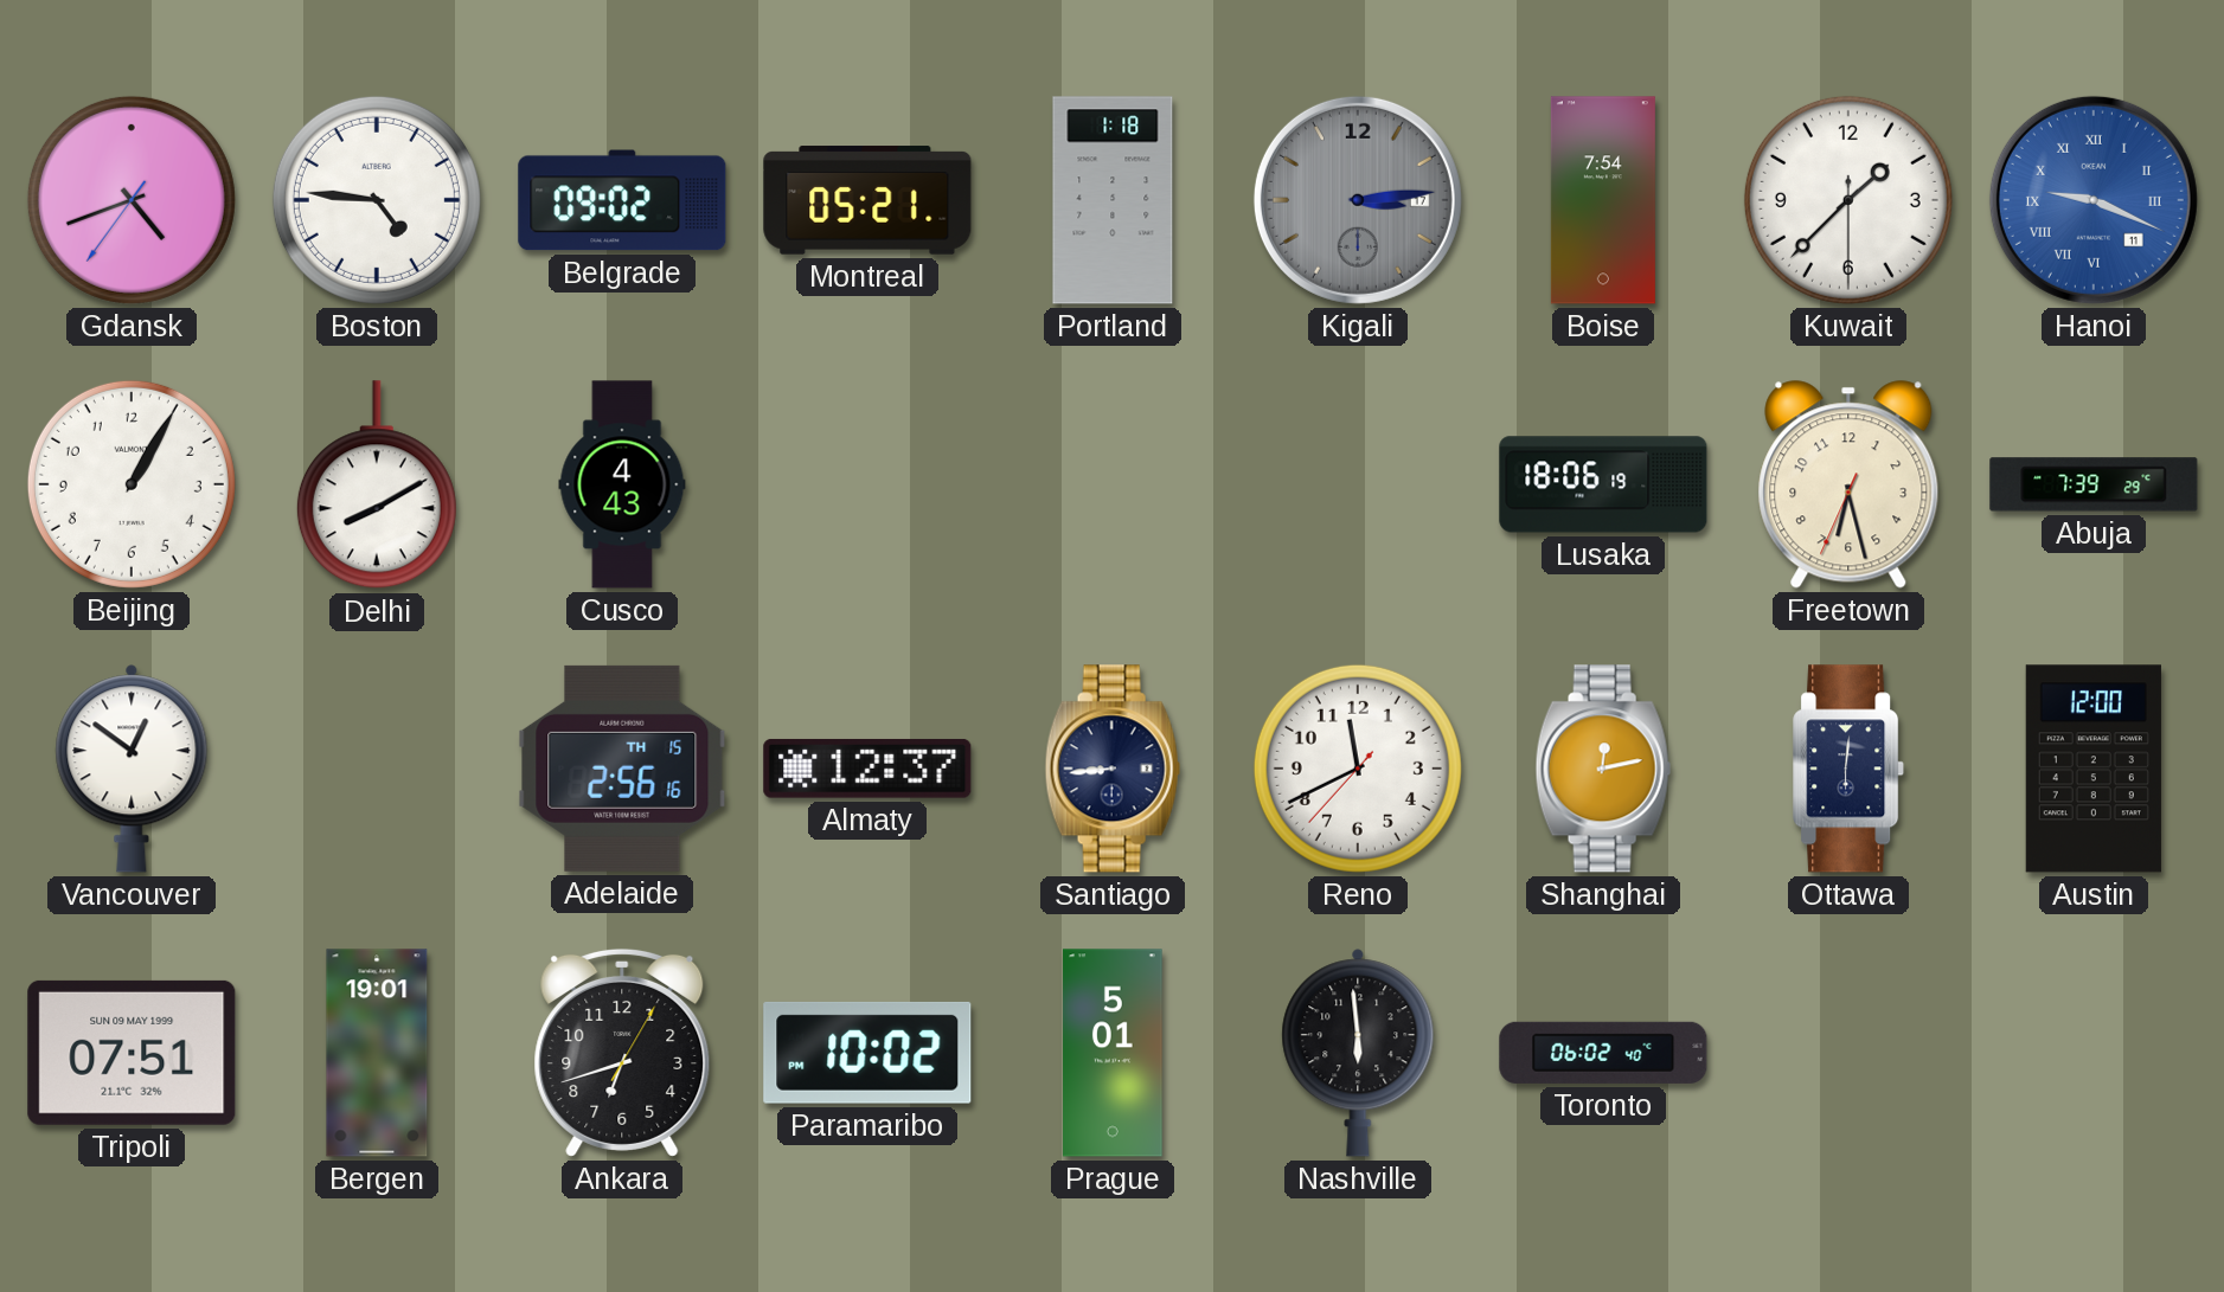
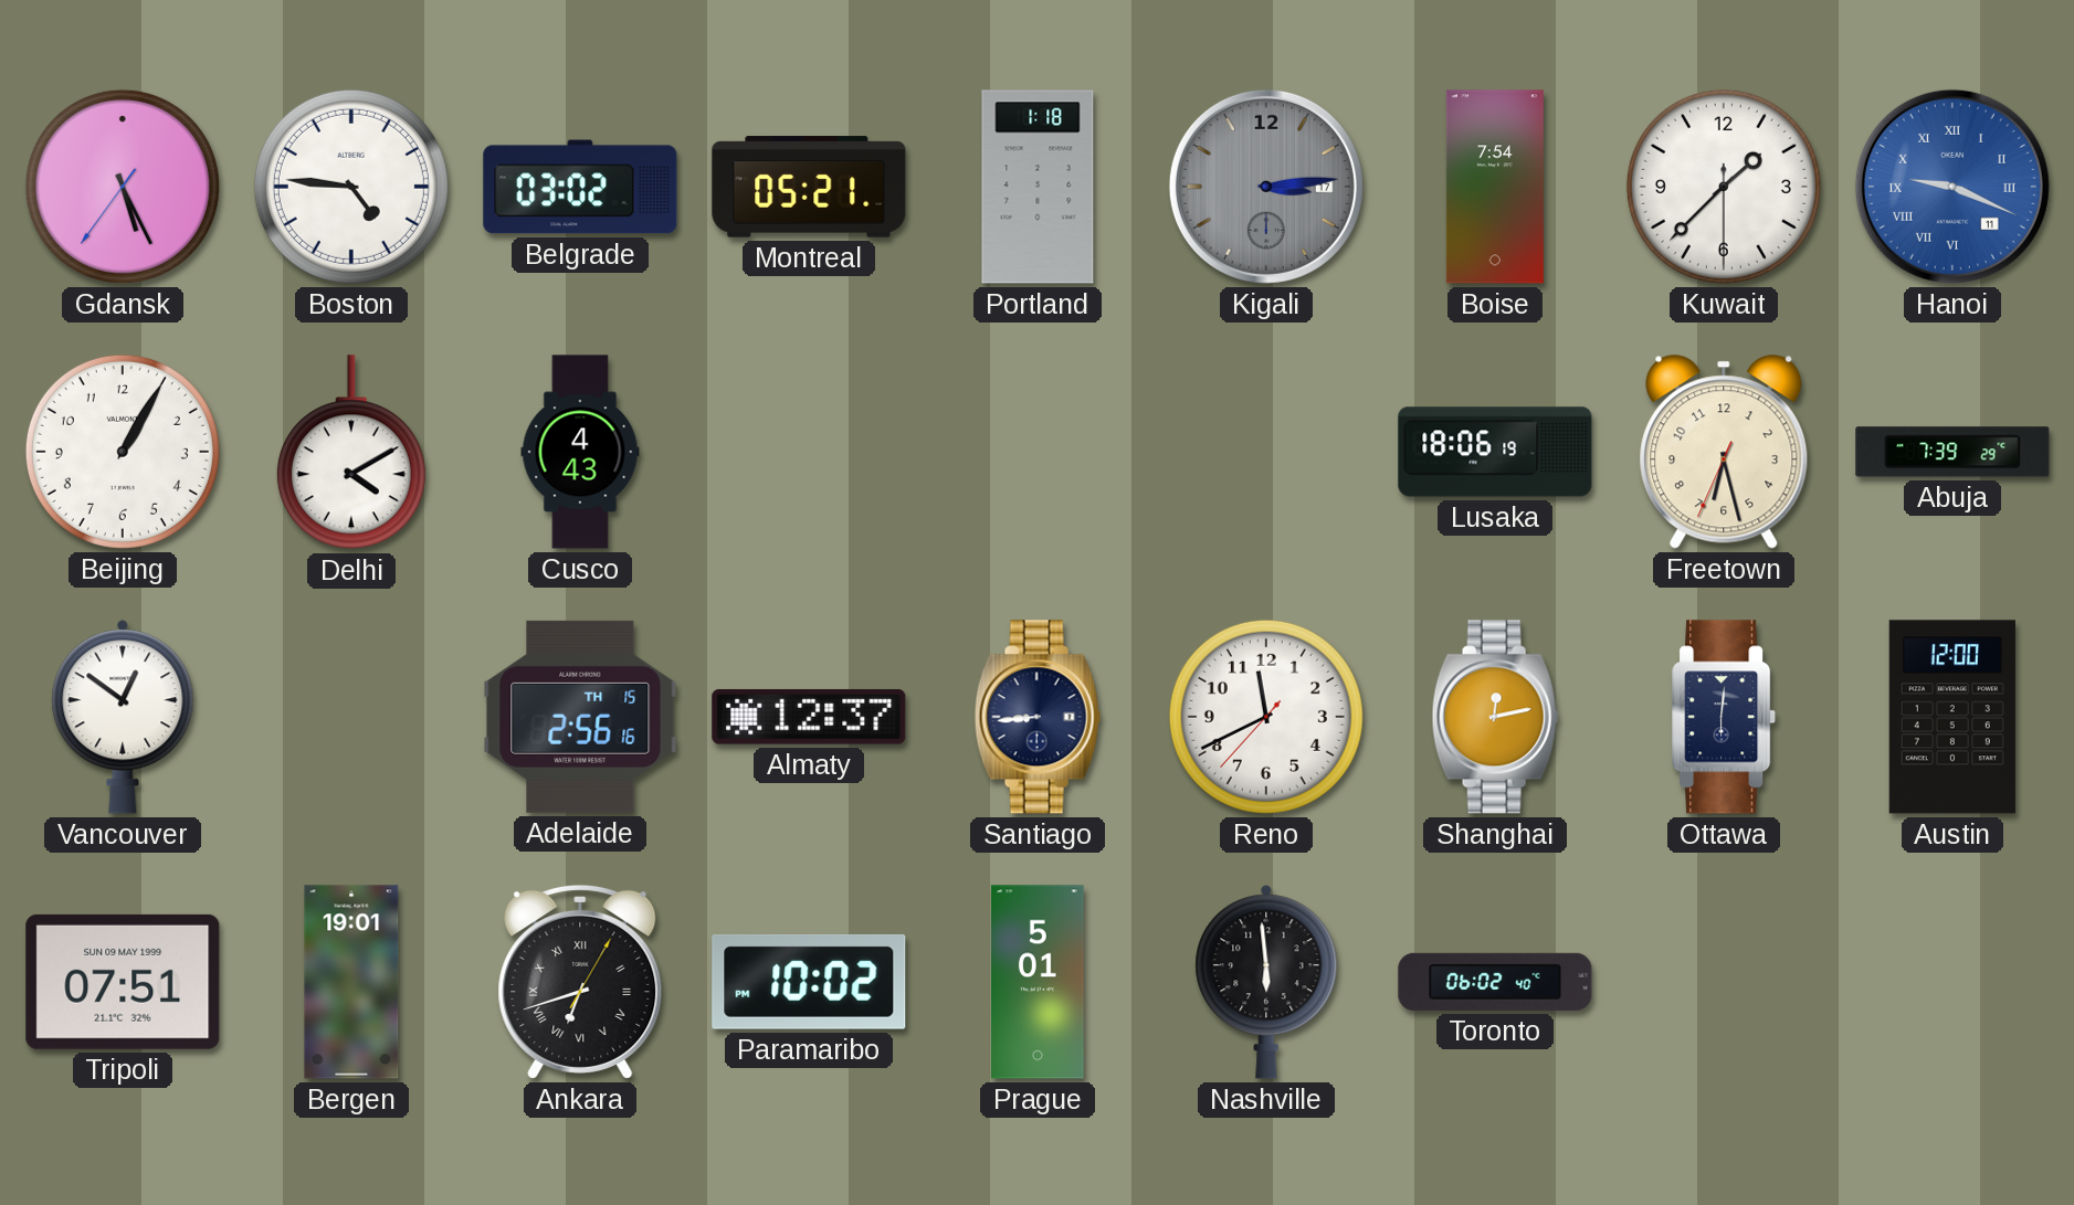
Gdansk: 4:41 -> 5:25 (123, 187)
Belgrade: 09:02 -> 03:02 (580, 187)
Delhi: 8:10 -> 4:10 (351, 453)
Ankara numerals: Arabic -> Roman (580, 982)
